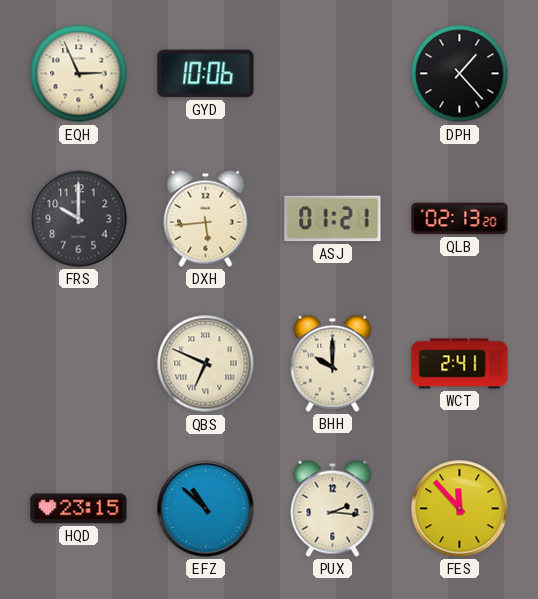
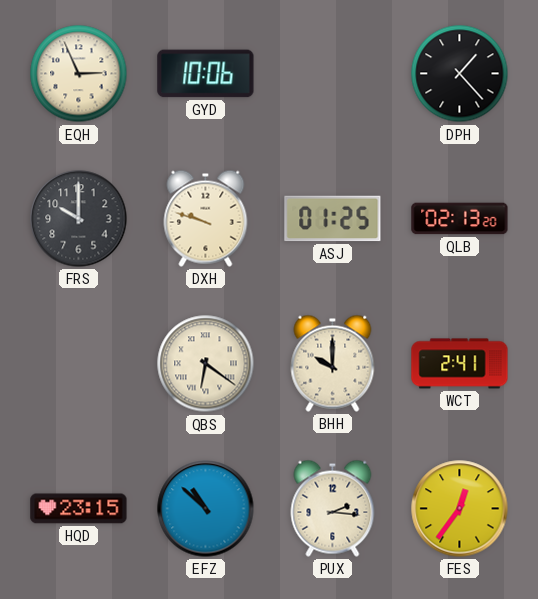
DXH: 5:44 -> 9:48 (206, 218)
ASJ: 01:21 -> 01:25 (333, 219)
QBS: 6:49 -> 6:21 (206, 364)
FES: 11:53 -> 12:36 (460, 509)
